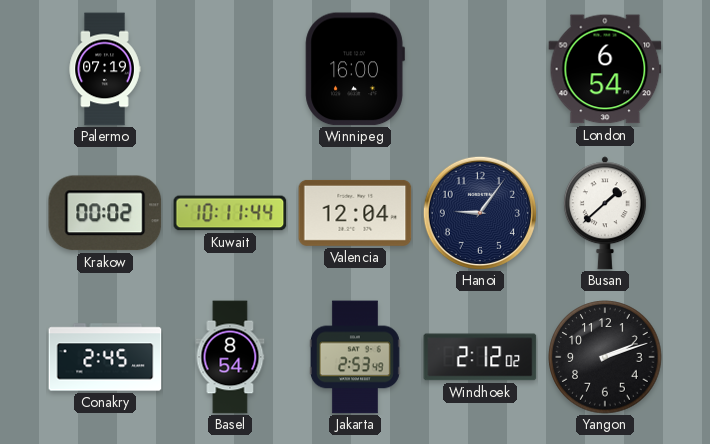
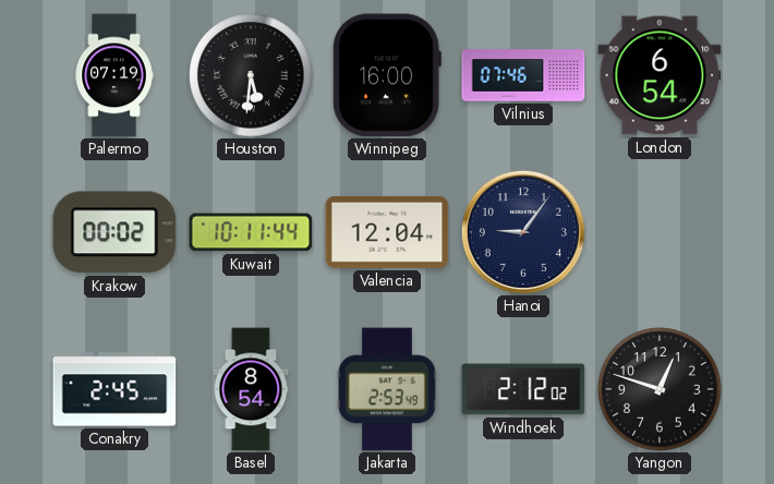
Houston: none -> 5:31 (251, 75)
Vilnius: none -> 07:46 (523, 75)
Busan: 1:38 -> none (605, 213)
Yangon: 2:12 -> 12:48 (660, 389)
